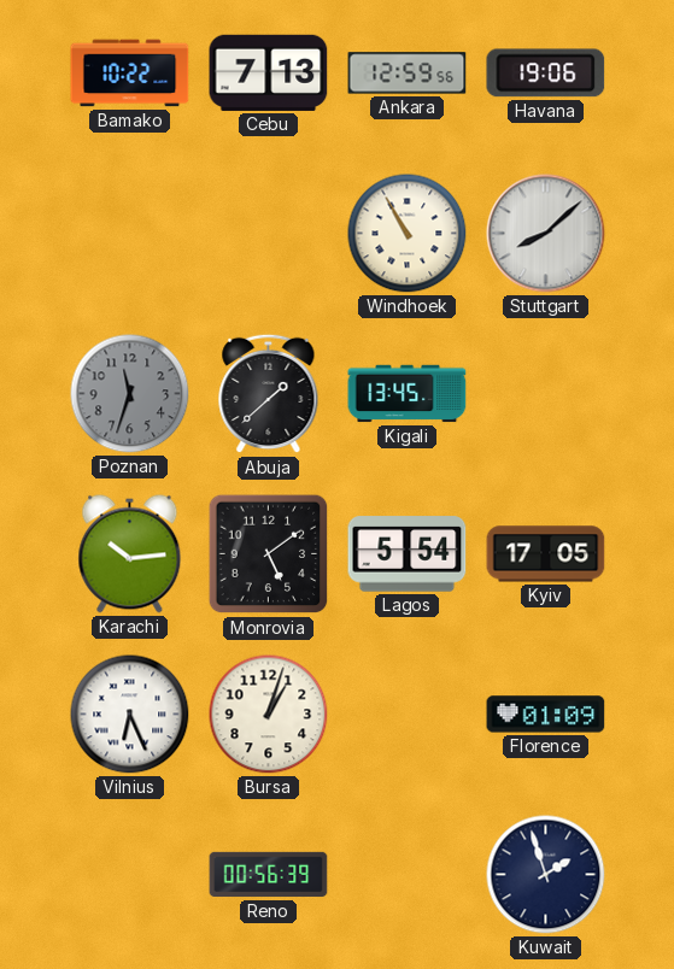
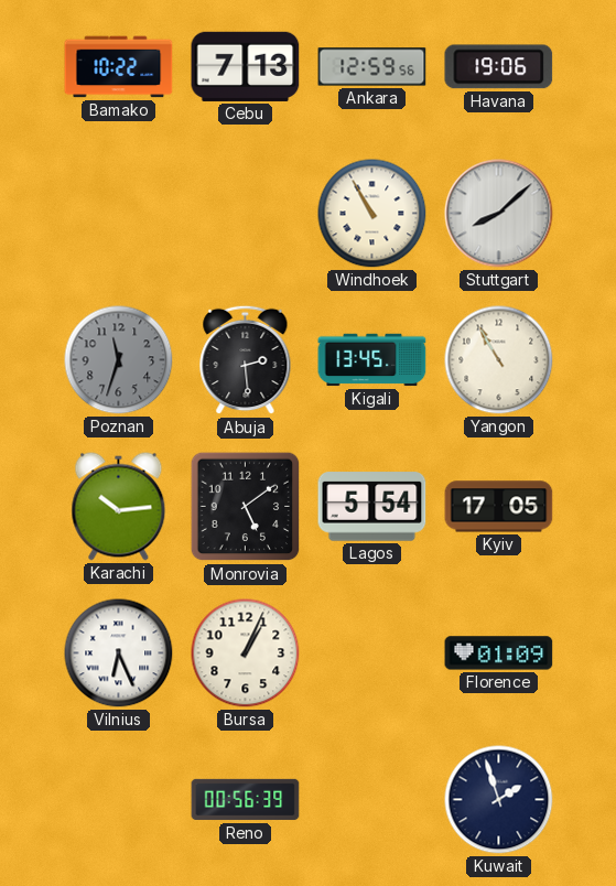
Abuja: 1:38 -> 2:29 (246, 360)
Yangon: none -> 10:55 (499, 360)
Bursa: 1:03 -> 1:04 (246, 653)
